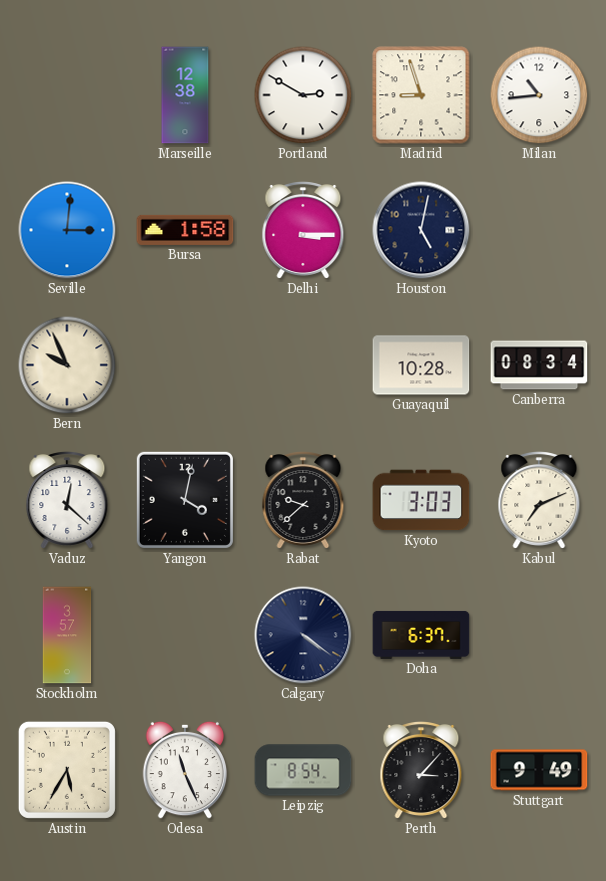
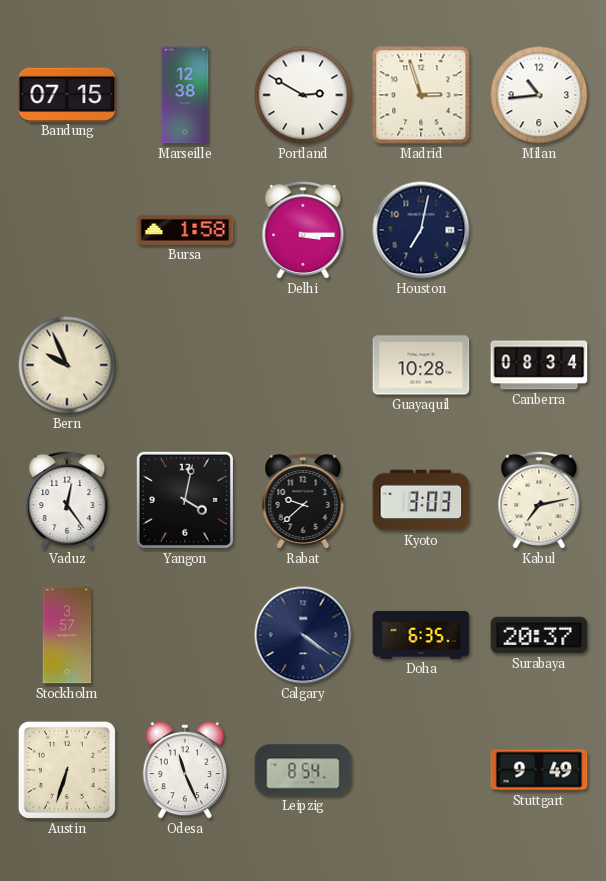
Bandung: none -> 07:15 (67, 94)
Madrid: 8:57 -> 2:57 (421, 95)
Seville: 3:01 -> none (67, 230)
Houston: 5:02 -> 7:02 (421, 230)
Vaduz: 12:22 -> 12:24 (67, 501)
Kabul: 7:11 -> 7:13 (539, 501)
Doha: 6:37 -> 6:35 (421, 635)
Surabaya: none -> 20:37 (539, 635)
Austin: 5:35 -> 6:33 (67, 770)
Perth: 3:07 -> none (421, 771)
